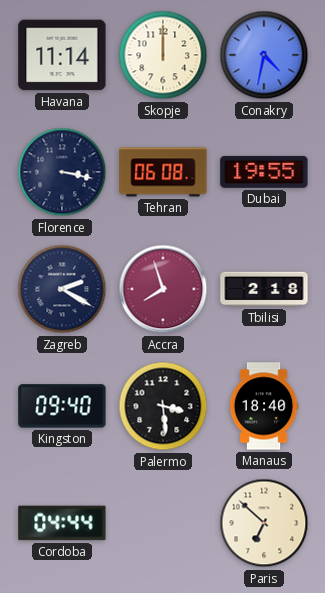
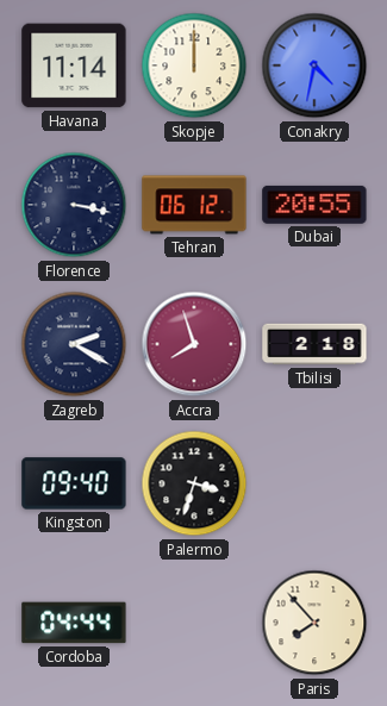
Tehran: 06:08 -> 06:12 (194, 205)
Dubai: 19:55 -> 20:55 (314, 205)
Palermo: 3:29 -> 3:33 (194, 483)
Manaus: 18:40 -> none (264, 406)
Paris: 6:52 -> 7:53 (314, 623)
